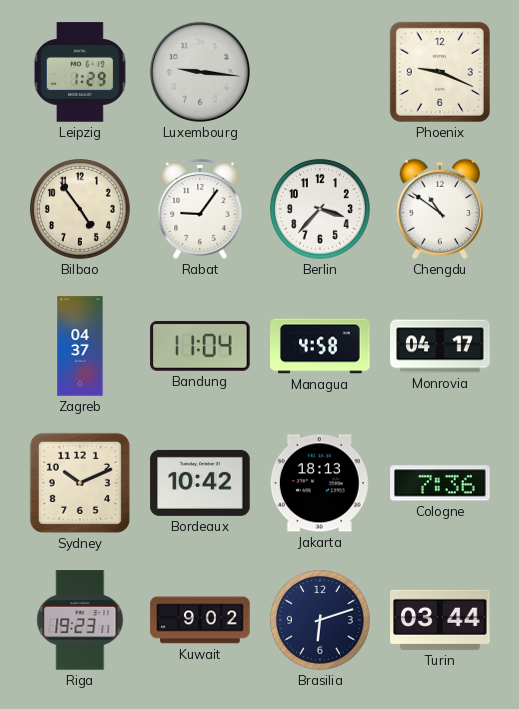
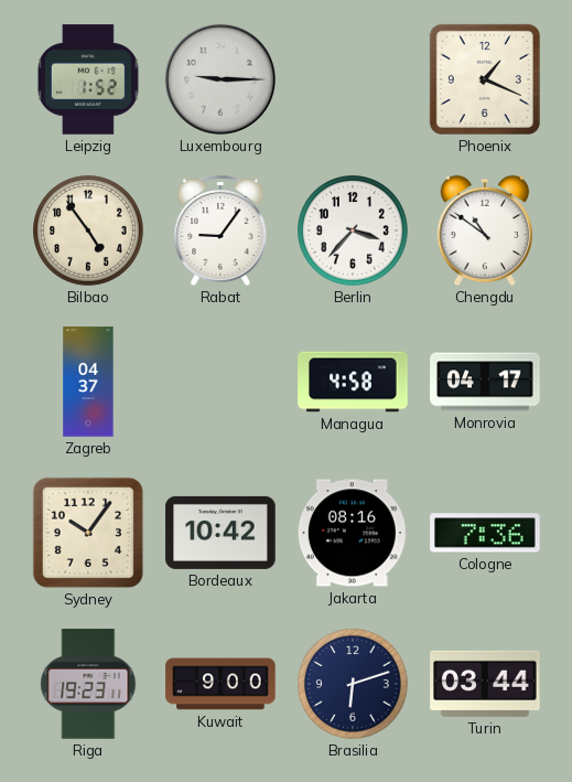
Leipzig: 1:29 -> 1:52 (88, 79)
Luxembourg: 9:16 -> 9:15 (220, 79)
Phoenix: 9:19 -> 1:19 (485, 79)
Bandung: 11:04 -> none (200, 346)
Sydney: 10:11 -> 10:06 (88, 533)
Jakarta: 18:13 -> 08:16 (353, 533)
Kuwait: 9:02 -> 9:00 (220, 684)
